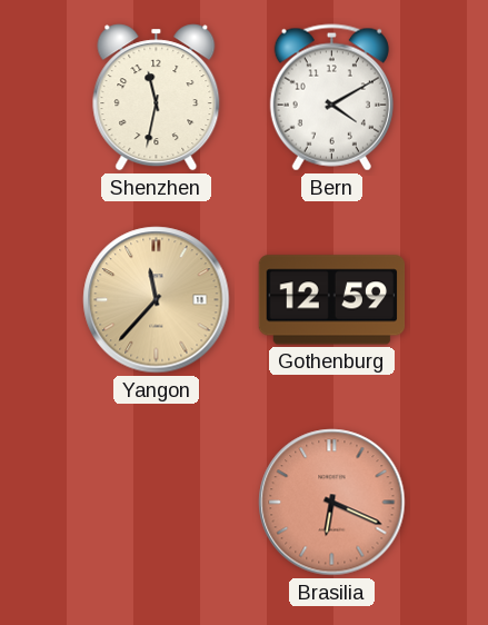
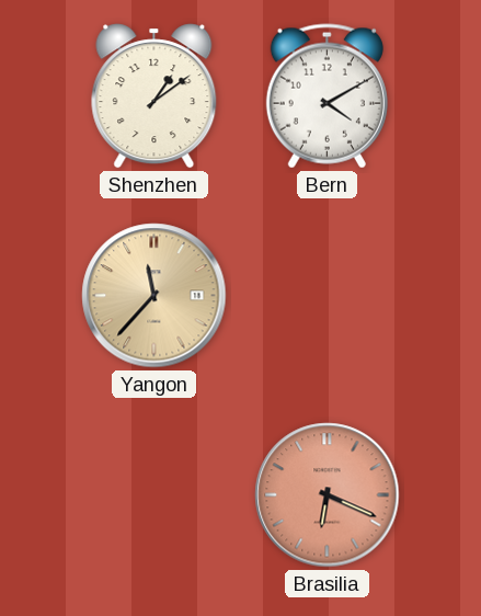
Shenzhen: 11:32 -> 1:09 (154, 96)
Gothenburg: 12:59 -> none (332, 300)
